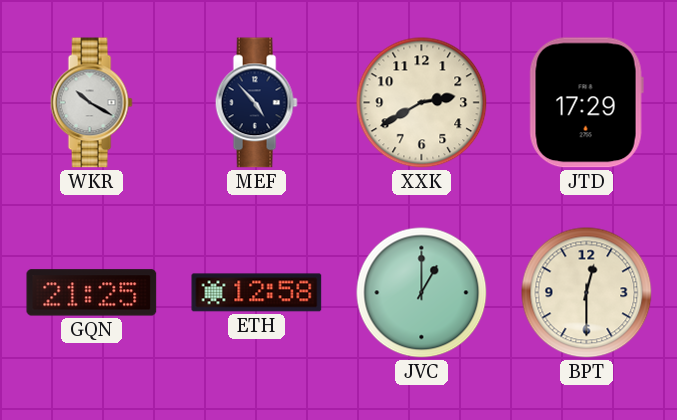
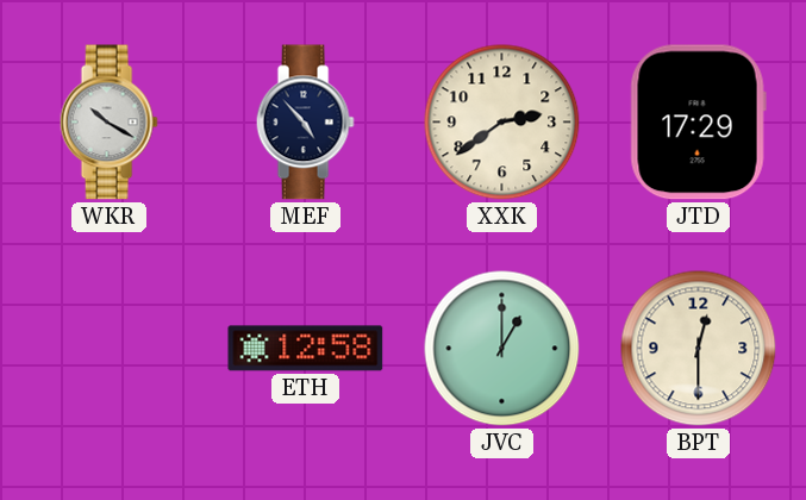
XXK: 2:40 -> 2:39 (502, 123)
GQN: 21:25 -> none (92, 293)
